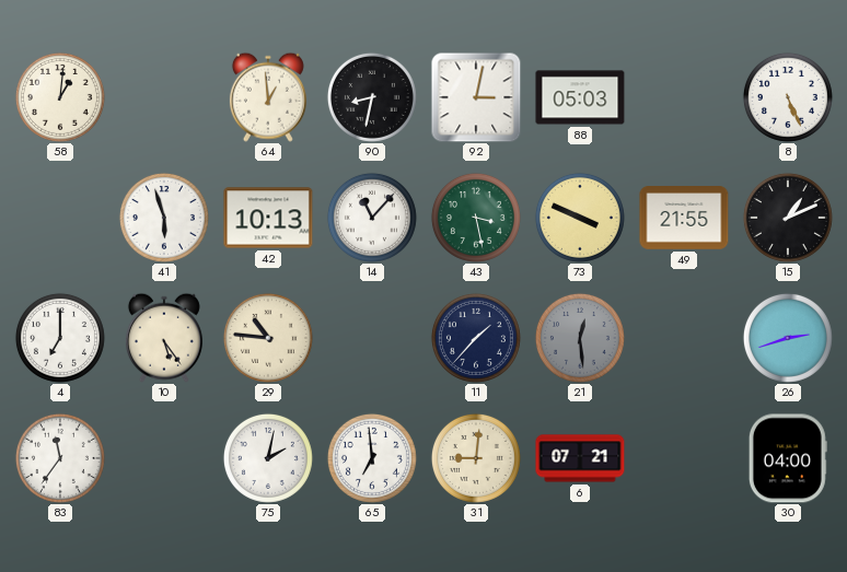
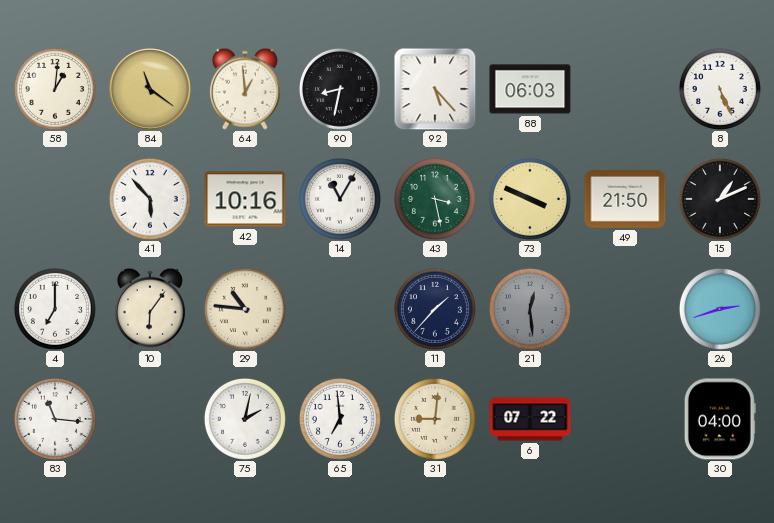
84: none -> 11:21 (150, 89)
92: 3:02 -> 5:23 (435, 89)
88: 05:03 -> 06:03 (530, 89)
41: 5:57 -> 5:53 (150, 199)
42: 10:13 -> 10:16 (245, 199)
14: 11:07 -> 11:05 (340, 199)
49: 21:55 -> 21:50 (625, 200)
10: 5:24 -> 6:06 (150, 309)
83: 11:36 -> 11:16 (55, 419)
6: 07:21 -> 07:22 (530, 419)
